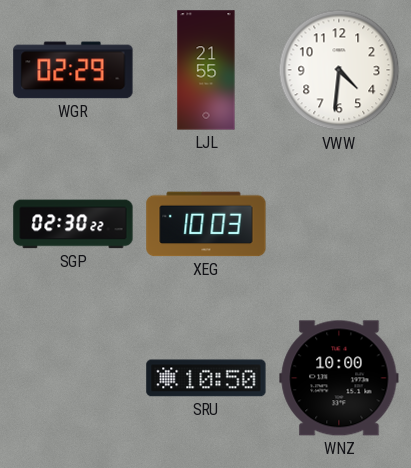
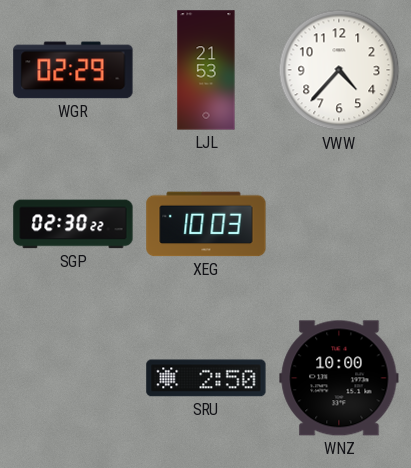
LJL: 21:55 -> 21:53 (206, 70)
VWW: 4:31 -> 4:37 (339, 70)
SRU: 10:50 -> 2:50 (206, 378)
